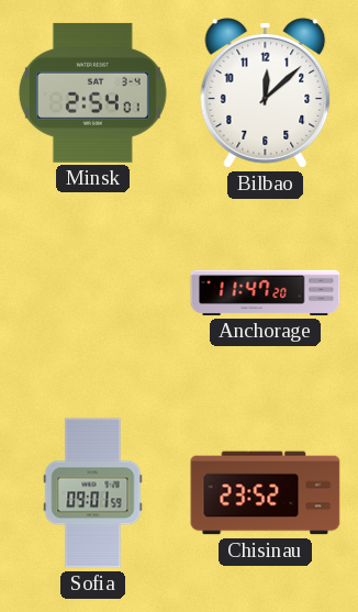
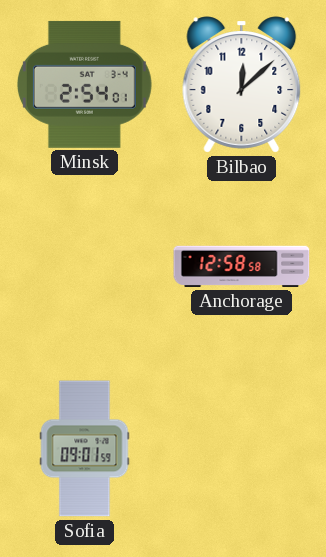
Anchorage: 11:47 -> 12:58 (242, 266)
Chisinau: 23:52 -> none (266, 493)
